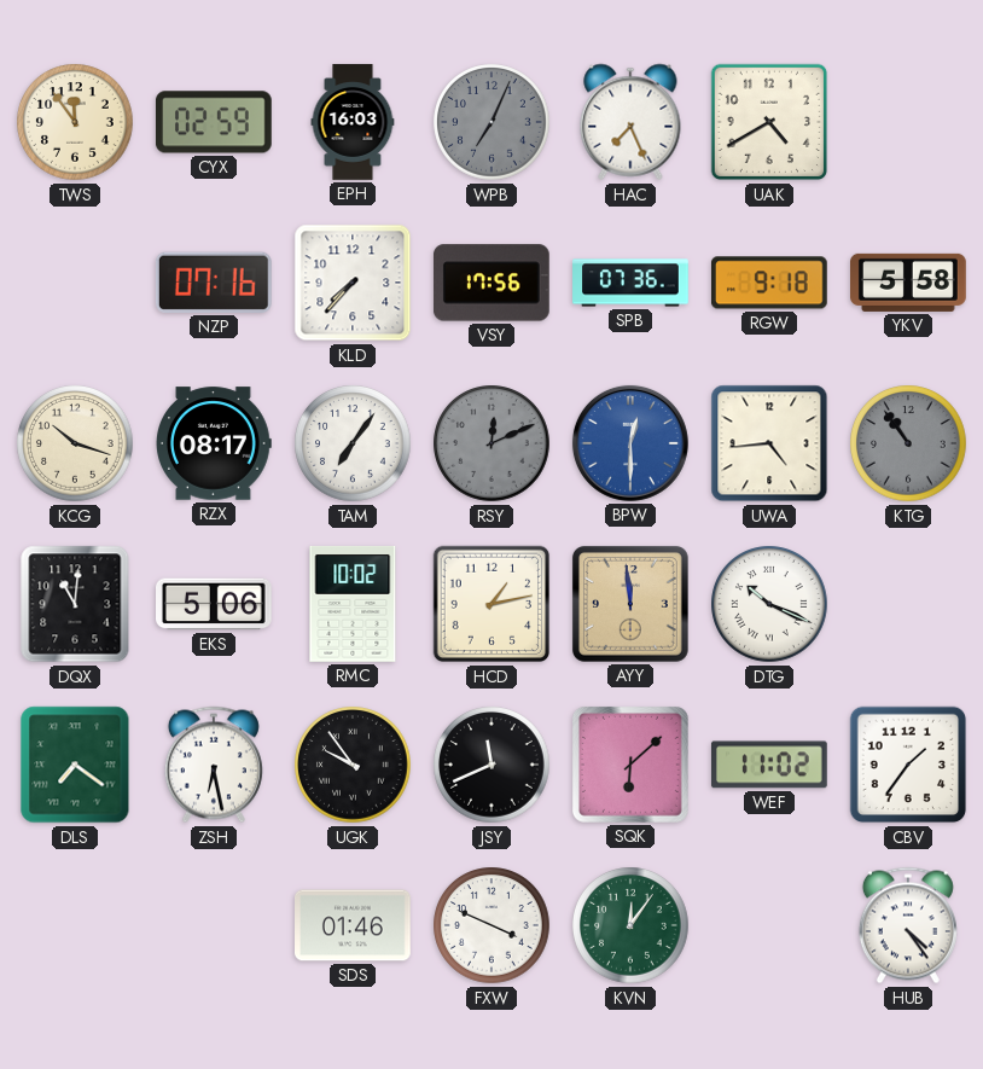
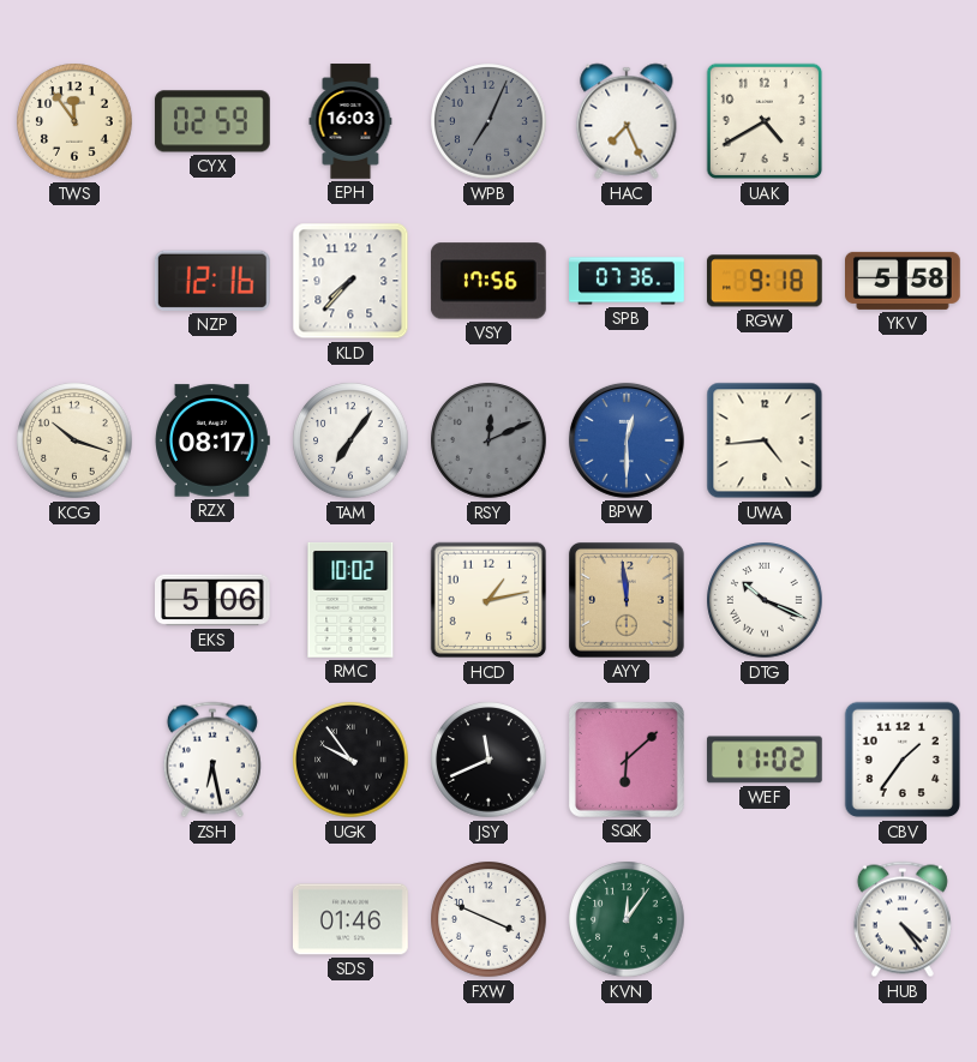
NZP: 07:16 -> 12:16 (212, 281)
KTG: 10:54 -> none (908, 443)
DQX: 11:01 -> none (75, 604)
DLS: 7:21 -> none (75, 765)
